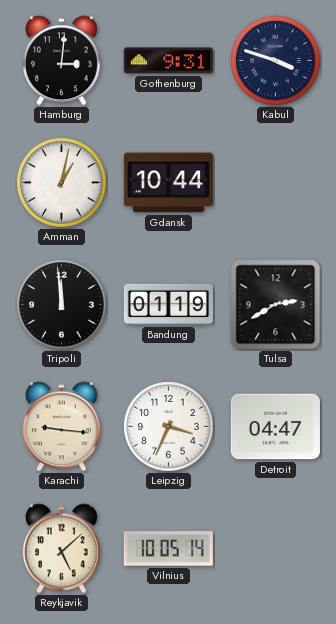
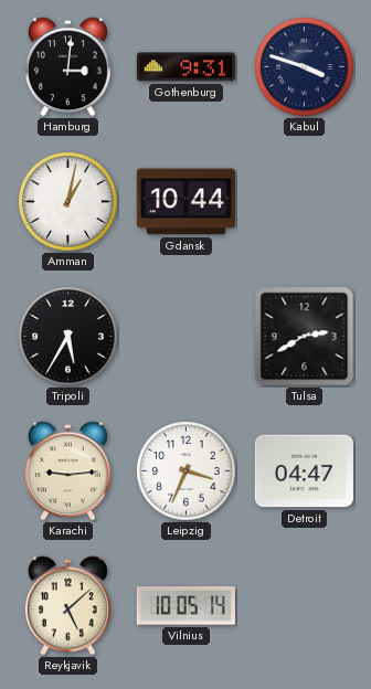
Tripoli: 11:59 -> 5:35 (68, 337)
Bandung: 01:19 -> none (168, 304)
Karachi: 9:16 -> 9:14 (68, 471)
